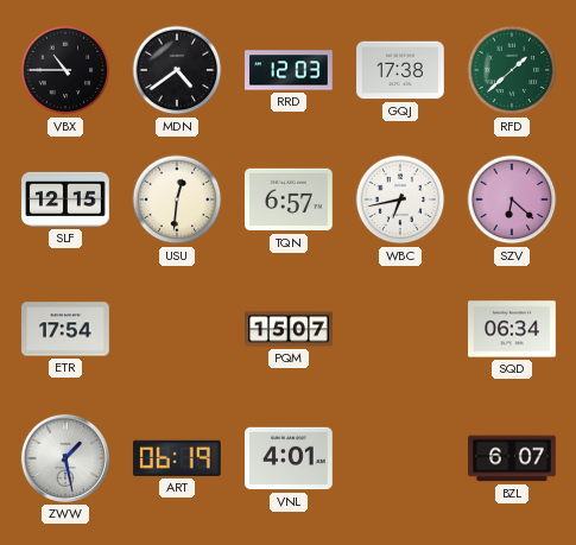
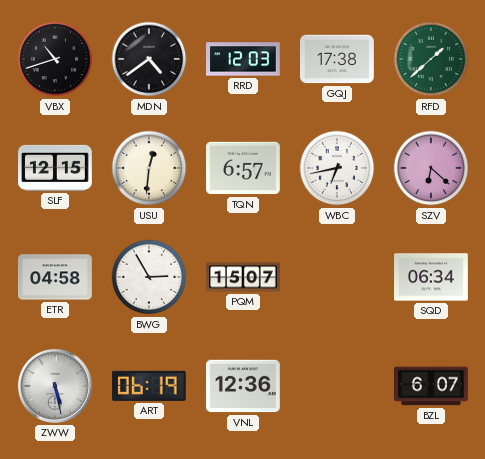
VBX: 10:45 -> 10:42 (55, 59)
ETR: 17:54 -> 04:58 (56, 277)
BWG: none -> 2:55 (149, 277)
ZWW: 1:28 -> 5:28 (55, 386)
VNL: 4:01 -> 12:36 (244, 386)
